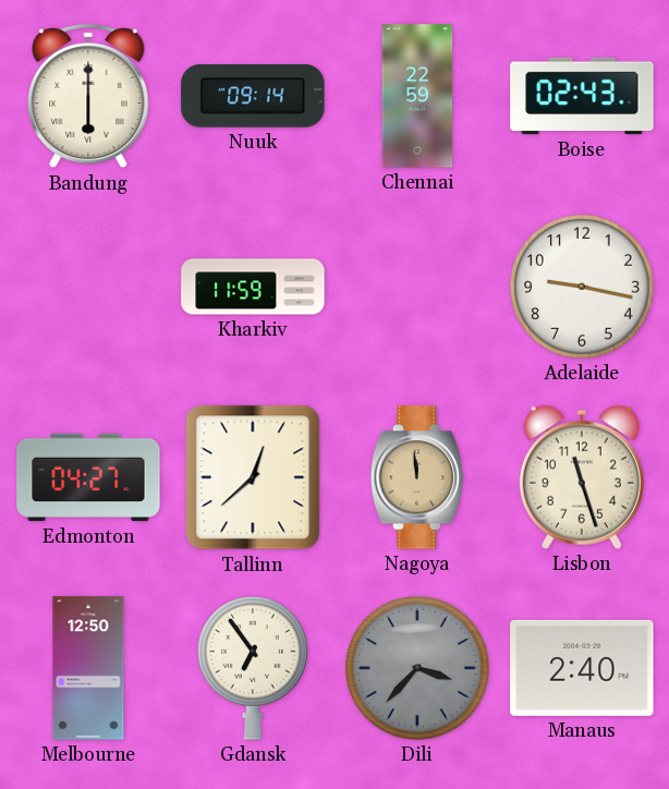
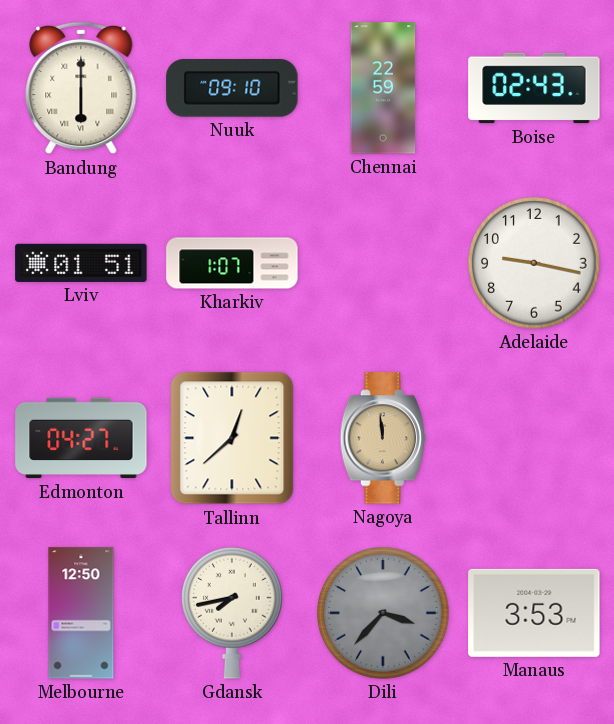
Nuuk: 09:14 -> 09:10 (232, 88)
Lviv: none -> 01:51 (81, 263)
Kharkiv: 11:59 -> 1:07 (232, 263)
Lisbon: 11:27 -> none (582, 477)
Gdansk: 6:54 -> 7:43 (233, 613)
Manaus: 2:40 -> 3:53 (534, 613)
